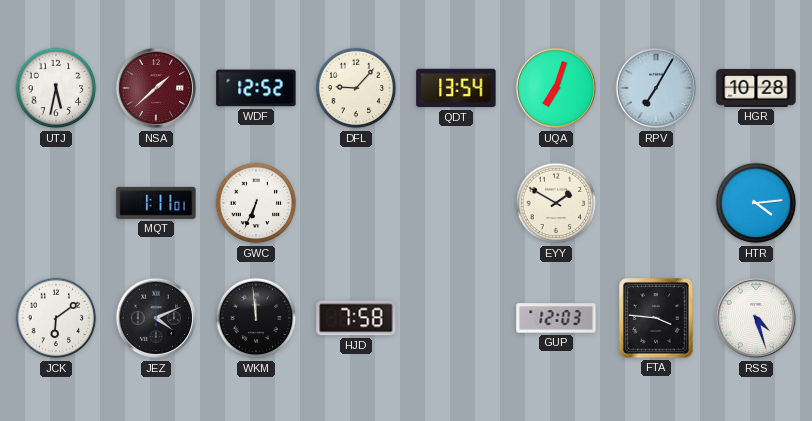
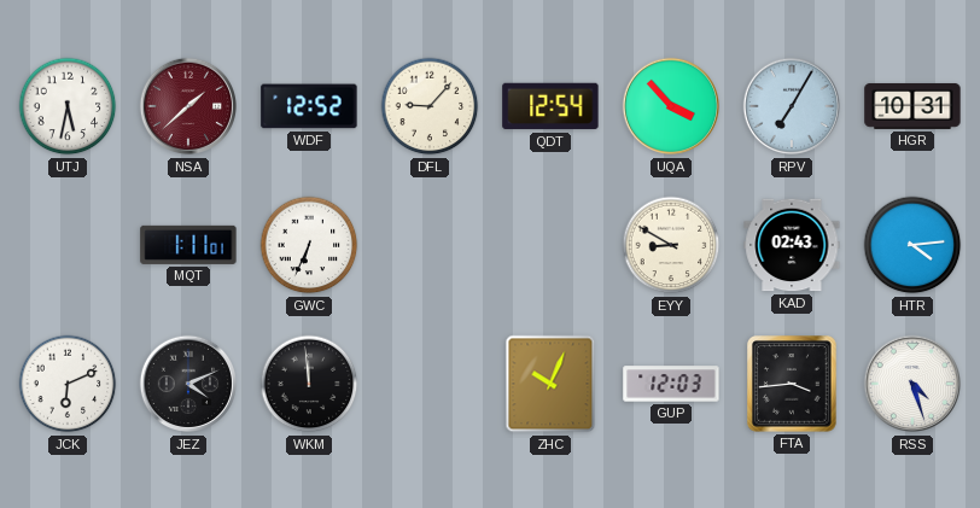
QDT: 13:54 -> 12:54 (550, 106)
UQA: 7:03 -> 3:53 (671, 106)
HGR: 10:28 -> 10:31 (912, 106)
EYY: 1:50 -> 8:50 (671, 245)
KAD: none -> 02:43 (792, 245)
JCK: 6:09 -> 6:11 (68, 384)
HJD: 7:58 -> none (356, 318)
ZHC: none -> 10:04 (550, 384)
FTA: 3:46 -> 3:44 (793, 385)
